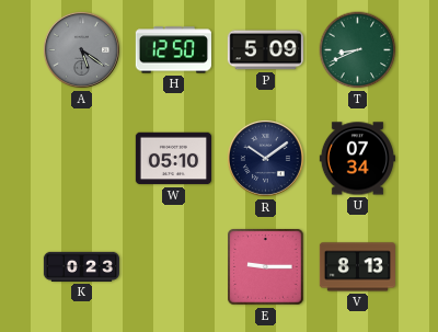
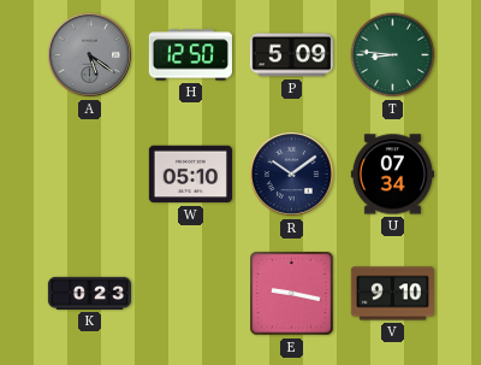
T: 8:41 -> 8:46 (393, 55)
E: 9:15 -> 9:17 (292, 294)
V: 8:13 -> 9:10 (392, 294)
